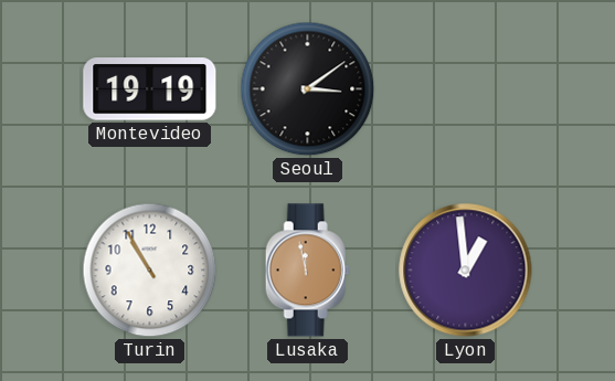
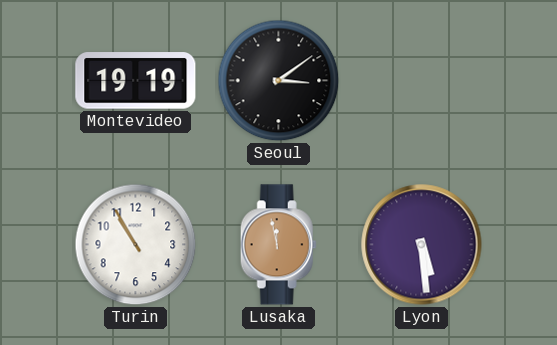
Lyon: 12:59 -> 5:29 (422, 245)
